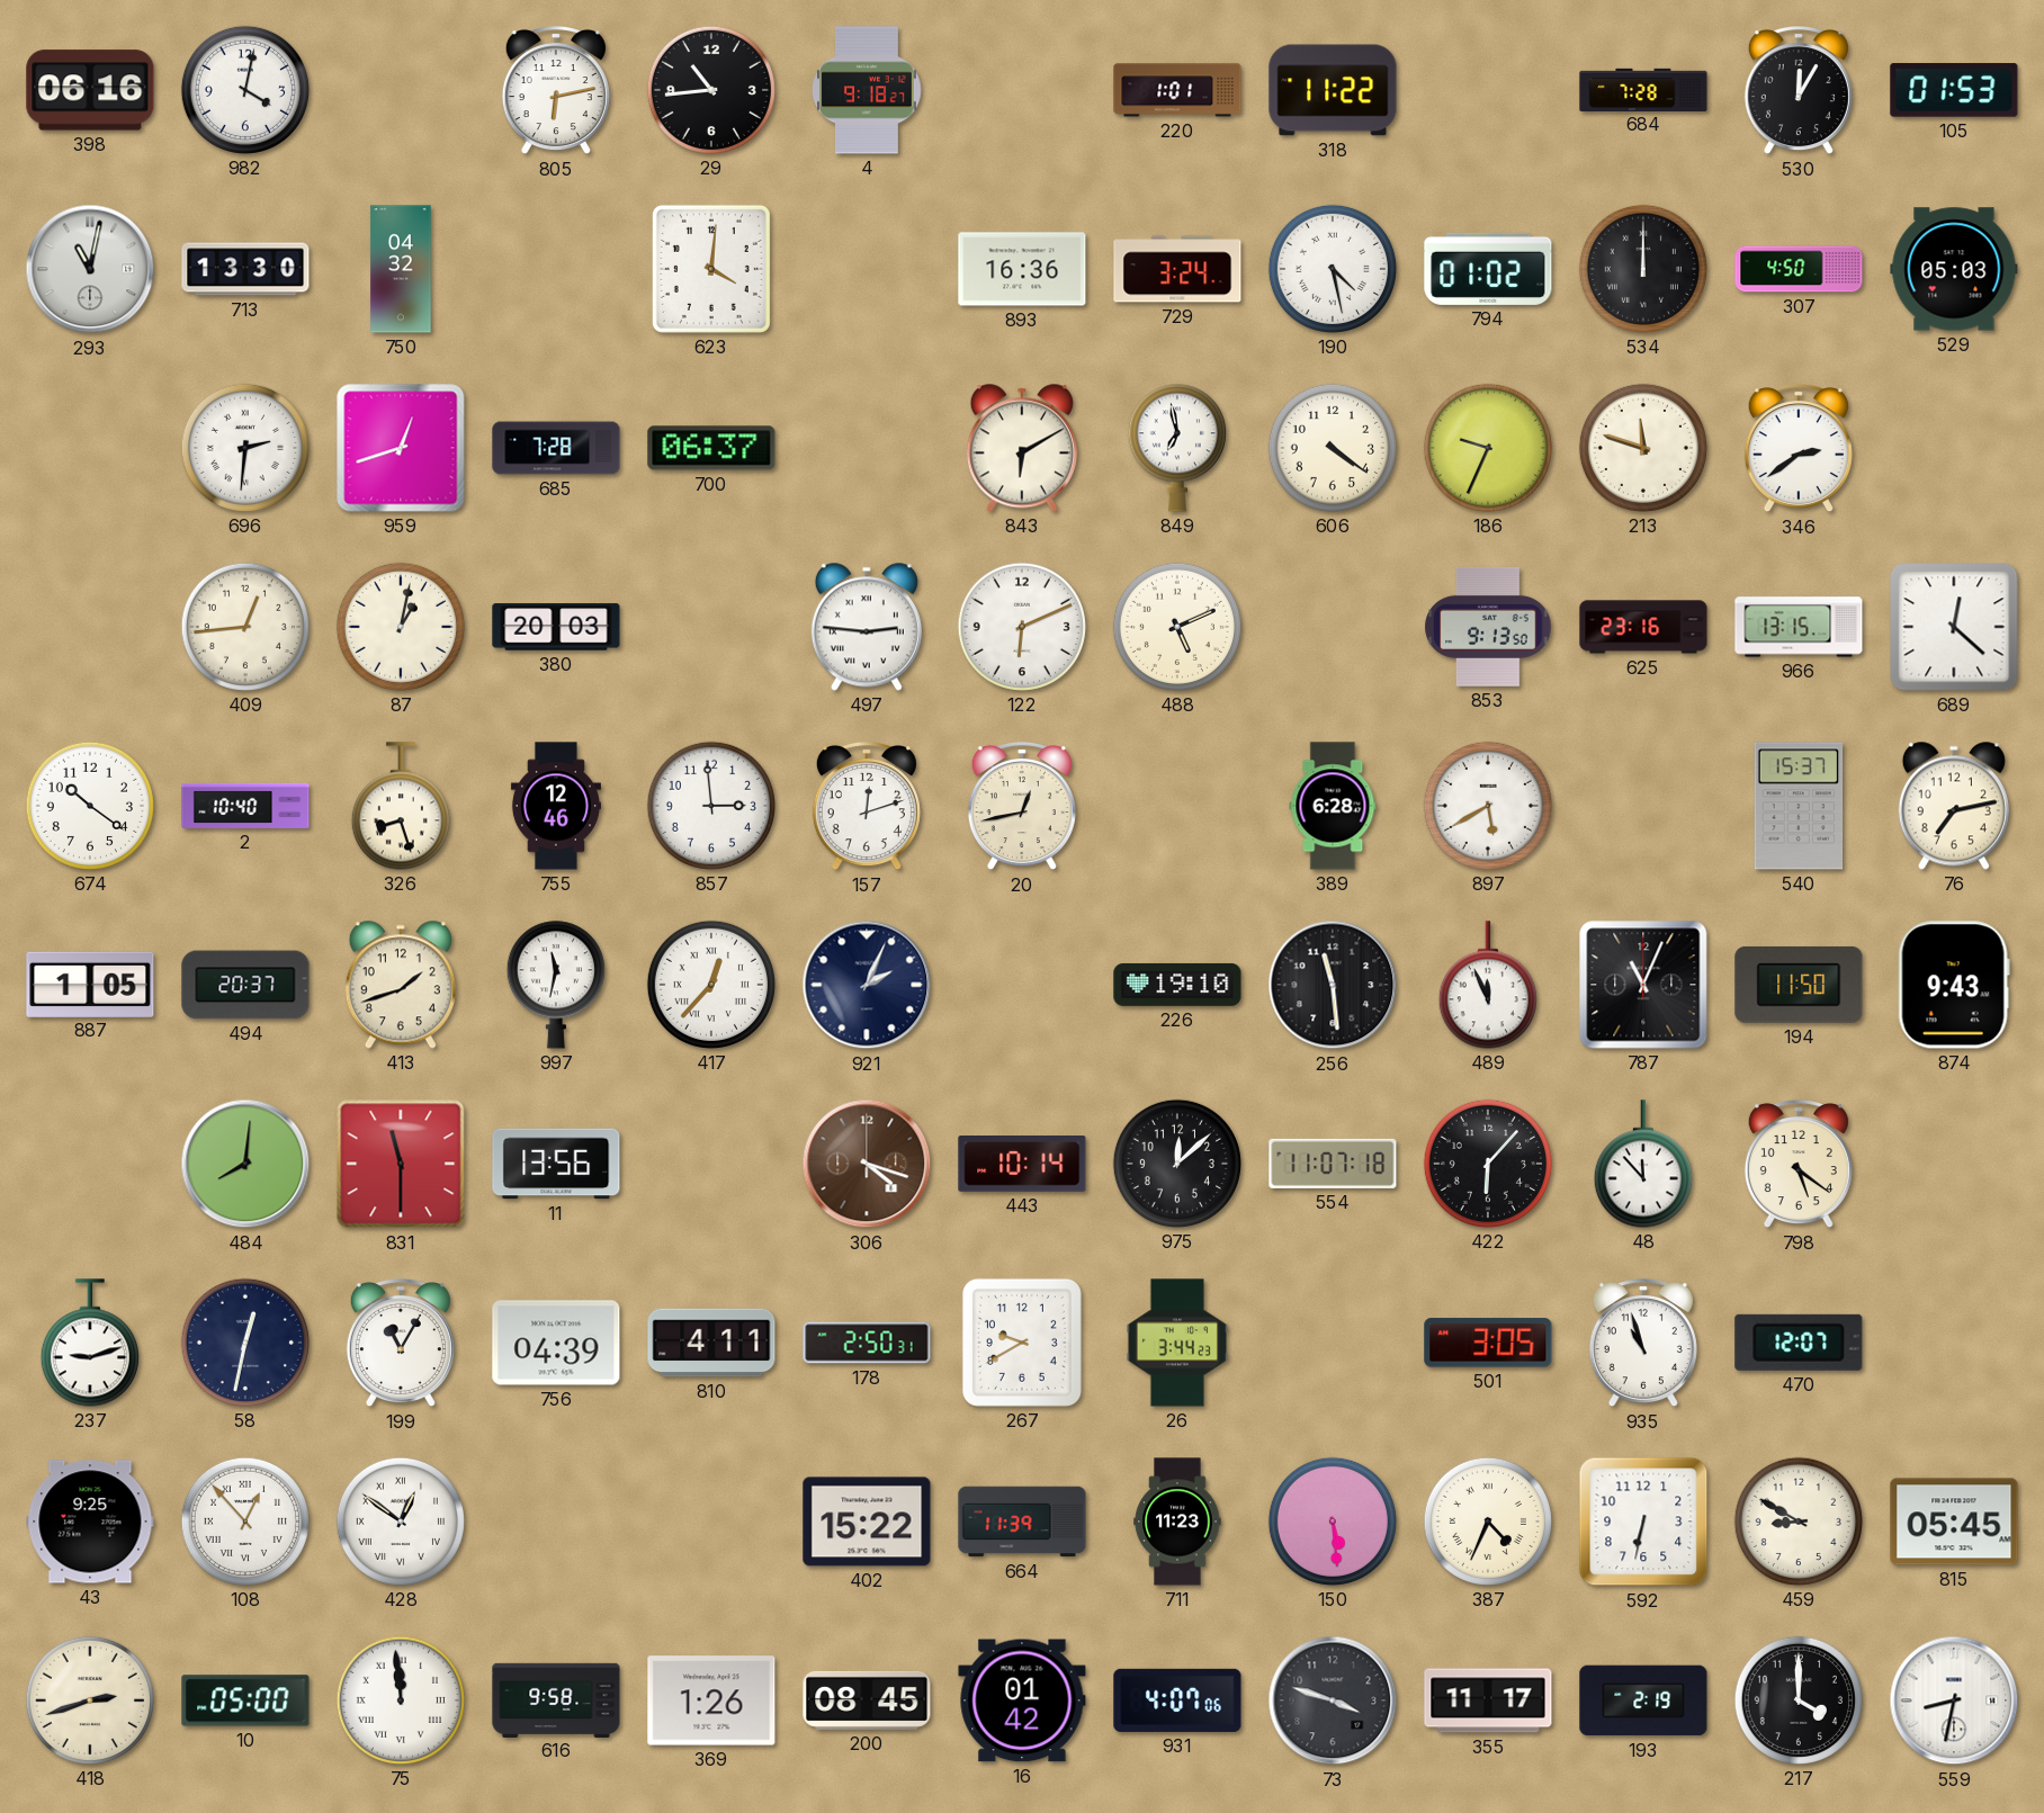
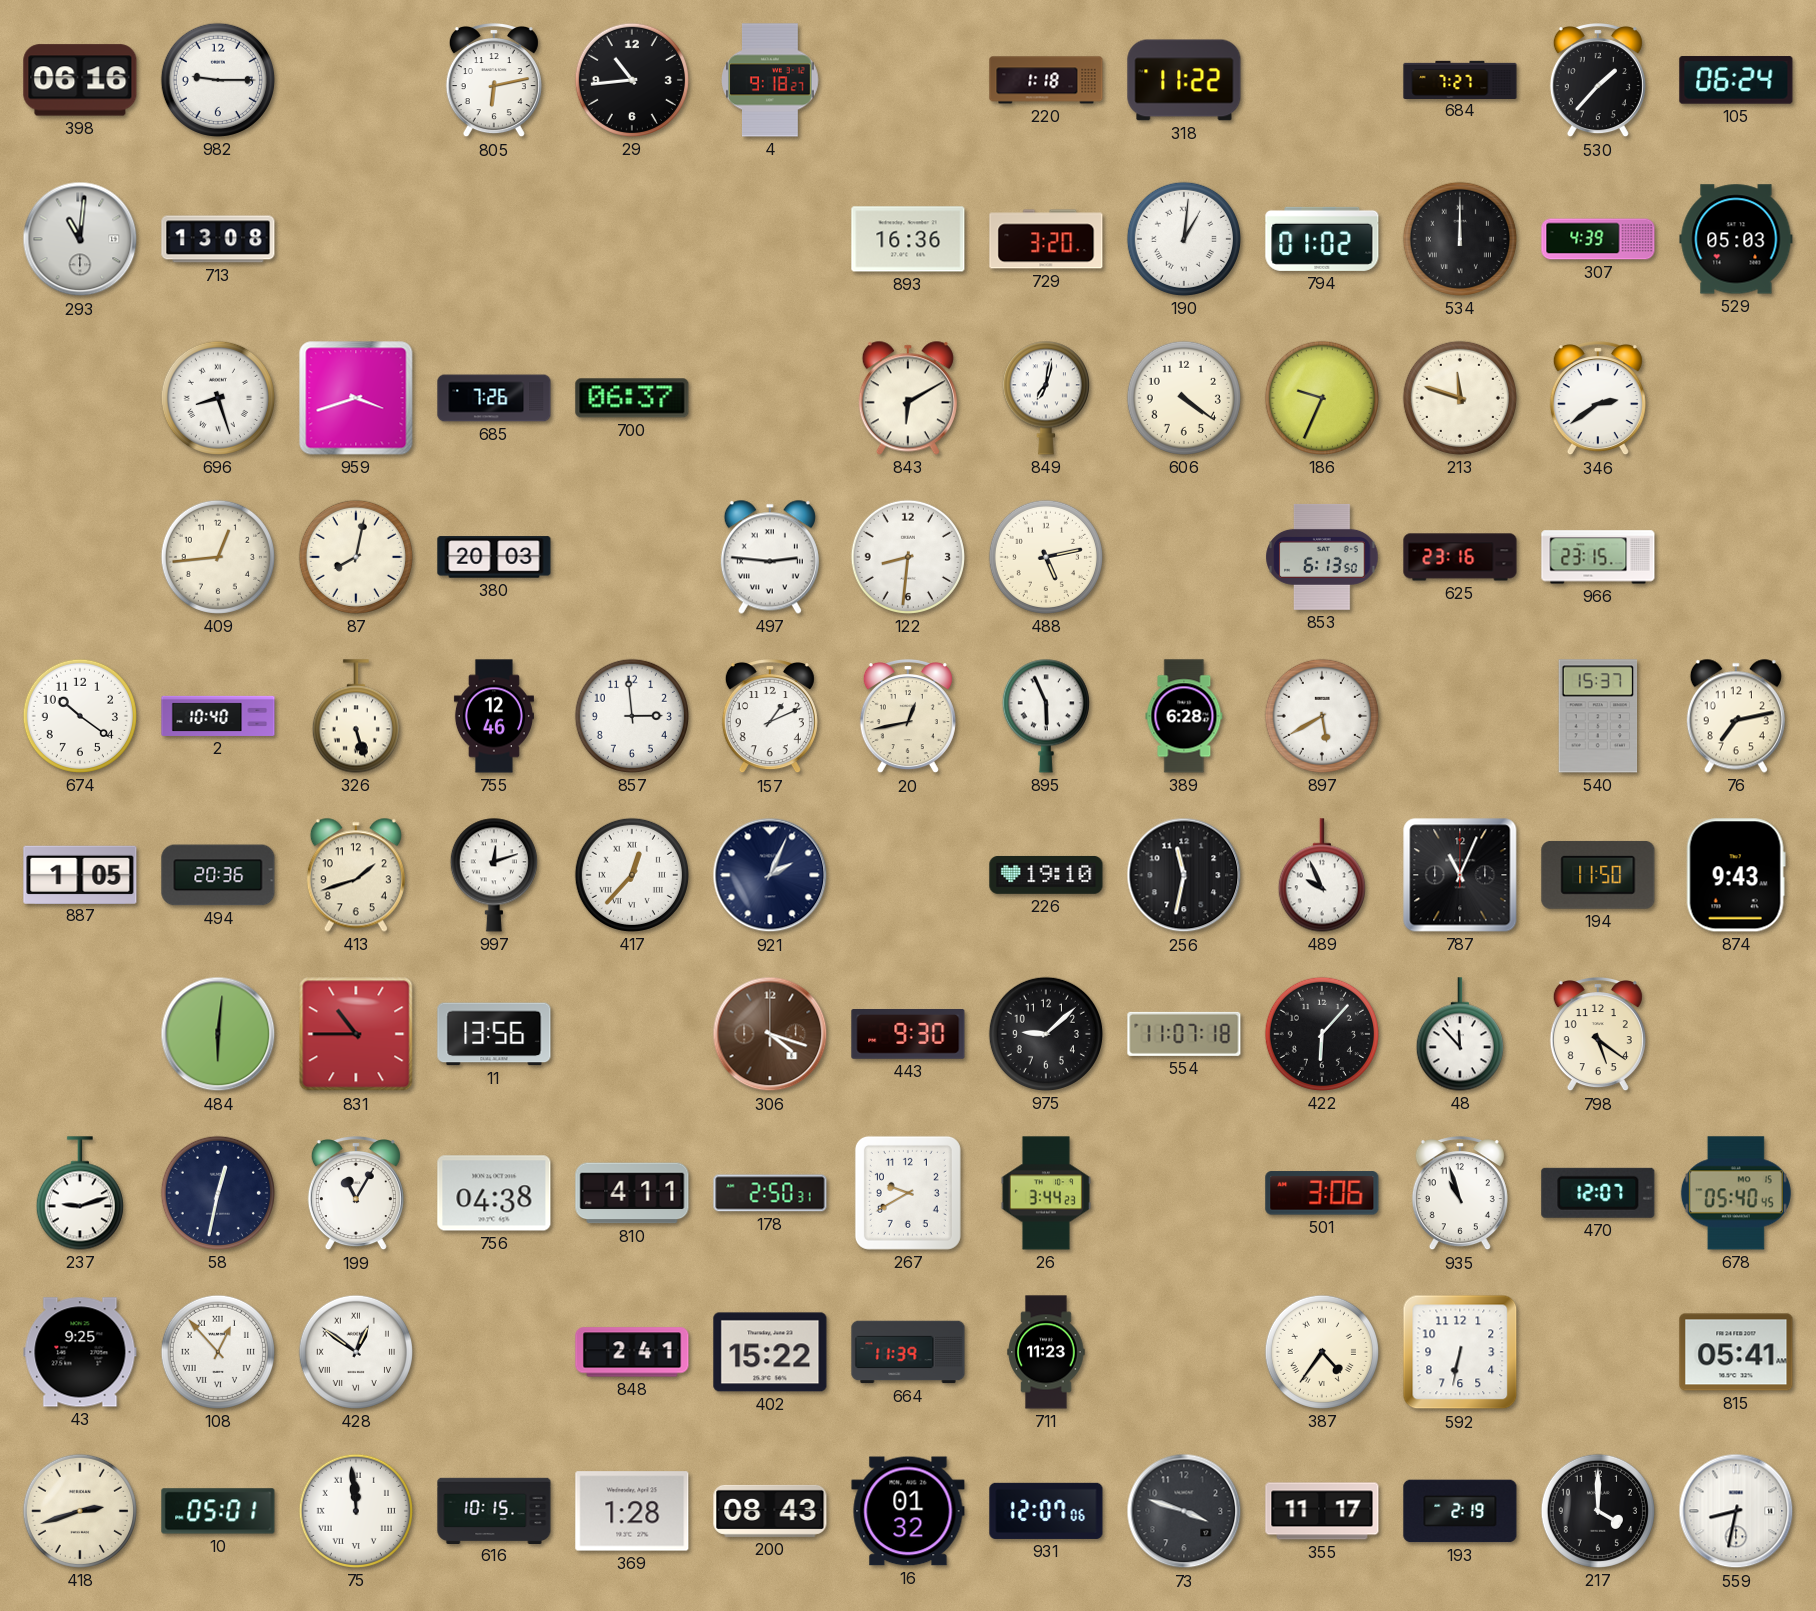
982: 4:02 -> 9:15 (218, 80)
220: 1:01 -> 1:18 (1046, 80)
684: 7:28 -> 7:27 (1460, 79)
530: 12:05 -> 1:37 (1598, 81)
105: 01:53 -> 06:24 (1736, 80)
293: 11:02 -> 11:01 (80, 239)
713: 13:30 -> 13:08 (218, 239)
750: 04:32 -> none (401, 269)
623: 4:01 -> none (711, 269)
729: 3:24 -> 3:20 (1046, 239)
190: 4:28 -> 1:01 (1184, 239)
307: 4:50 -> 4:39 (1598, 239)
696: 2:31 -> 8:27 (218, 398)
959: 12:42 -> 3:42 (356, 398)
685: 7:28 -> 7:26 (494, 398)
849: 6:58 -> 7:02 (1046, 398)
87: 1:02 -> 8:02 (356, 557)
122: 6:11 -> 8:31 (908, 557)
488: 5:11 -> 5:13 (1046, 557)
853: 9:13 -> 6:13 (1322, 557)
966: 13:15 -> 23:15 (1598, 557)
689: 12:22 -> none (1954, 627)
326: 8:27 -> 5:27 (356, 716)
157: 12:12 -> 1:11 (770, 717)
895: none -> 5:56 (1046, 716)
494: 20:37 -> 20:36 (218, 875)
997: 11:32 -> 12:12 (494, 875)
256: 11:29 -> 11:32 (1184, 875)
489: 11:56 -> 9:56 (1322, 875)
484: 8:01 -> 6:01 (218, 1034)
831: 11:30 -> 10:45 (356, 1034)
443: 10:14 -> 9:30 (908, 1035)
975: 12:08 -> 9:08 (1046, 1034)
756: 04:39 -> 04:38 (494, 1193)
501: 3:05 -> 3:06 (1322, 1193)
678: none -> 05:40 (1736, 1193)
848: none -> 2:41 (632, 1352)
150: 5:29 -> none (1333, 1522)
387: 4:34 -> 4:36 (1322, 1352)
459: 8:50 -> none (1799, 1522)
815: 05:45 -> 05:41 (1736, 1352)
10: 05:00 -> 05:01 (218, 1511)
616: 9:58 -> 10:15 (494, 1510)
369: 1:26 -> 1:28 (632, 1511)
200: 08:45 -> 08:43 (770, 1511)
16: 01:42 -> 01:32 (908, 1511)
931: 4:07 -> 12:07 (1046, 1511)
